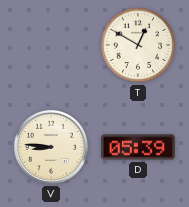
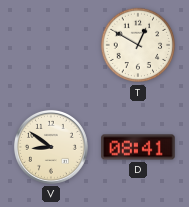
V: 8:46 -> 8:51 (51, 147)
D: 05:39 -> 08:41 (138, 147)
